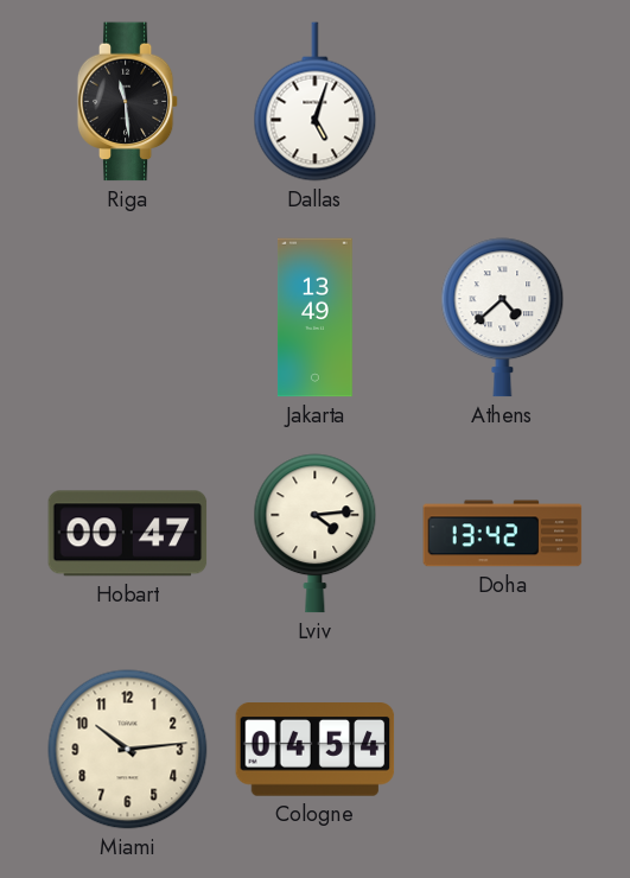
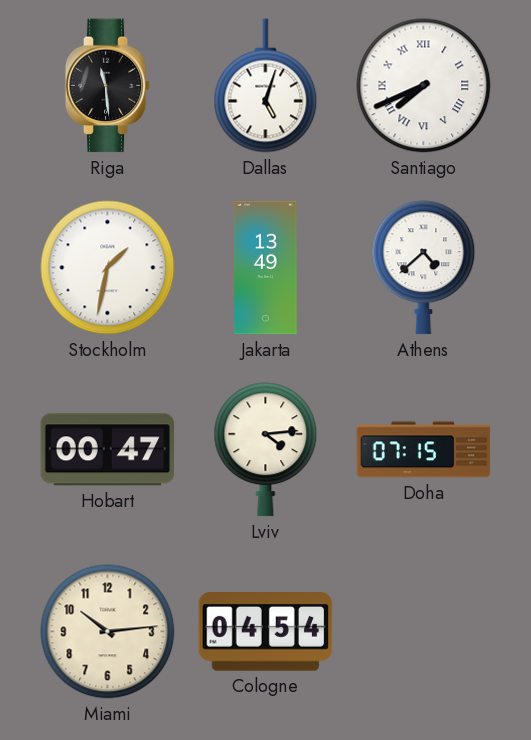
Santiago: none -> 7:41 (424, 86)
Stockholm: none -> 1:32 (108, 268)
Doha: 13:42 -> 07:15 (424, 450)
